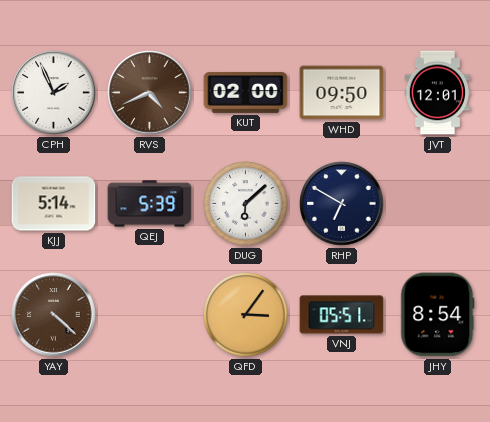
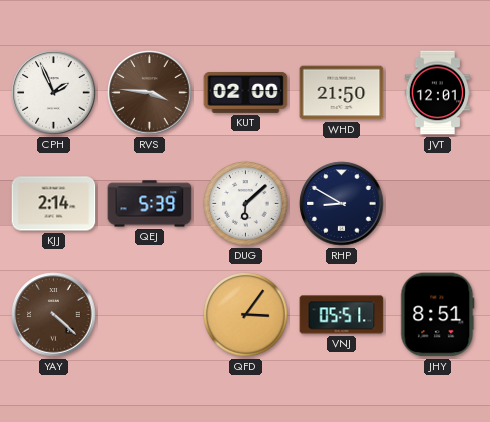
RVS: 4:41 -> 3:46 (150, 93)
WHD: 09:50 -> 21:50 (342, 93)
KJJ: 5:14 -> 2:14 (54, 204)
RHP: 6:50 -> 8:50 (342, 204)
JHY: 8:54 -> 8:51 (438, 315)
